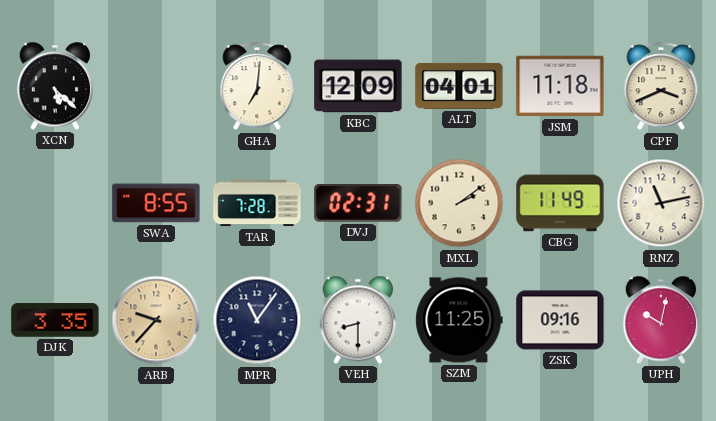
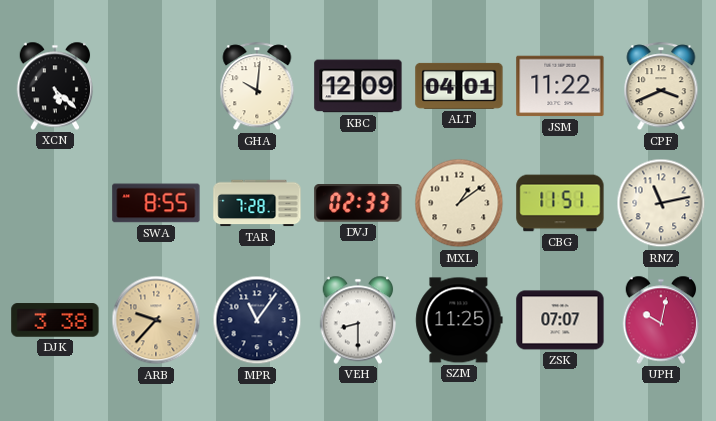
GHA: 7:01 -> 10:01 (257, 87)
JSM: 11:18 -> 11:22 (560, 86)
DVJ: 02:31 -> 02:33 (358, 204)
MXL: 2:09 -> 1:09 (459, 203)
CBG: 11:49 -> 11:51 (560, 203)
DJK: 3:35 -> 3:38 (55, 320)
ZSK: 09:16 -> 07:07 (560, 320)
